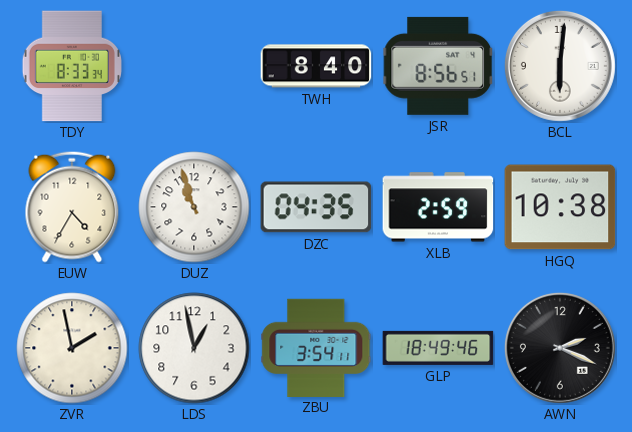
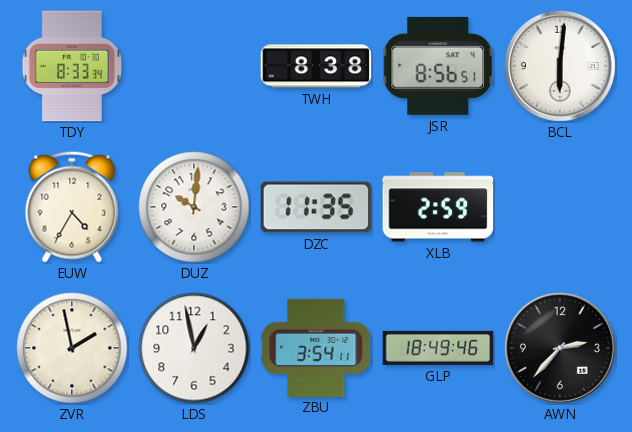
TWH: 8:40 -> 8:38 (316, 66)
DUZ: 10:57 -> 10:01 (194, 207)
DZC: 04:35 -> 11:35 (316, 207)
HGQ: 10:38 -> none (560, 207)
AWN: 2:19 -> 2:37 (560, 348)
